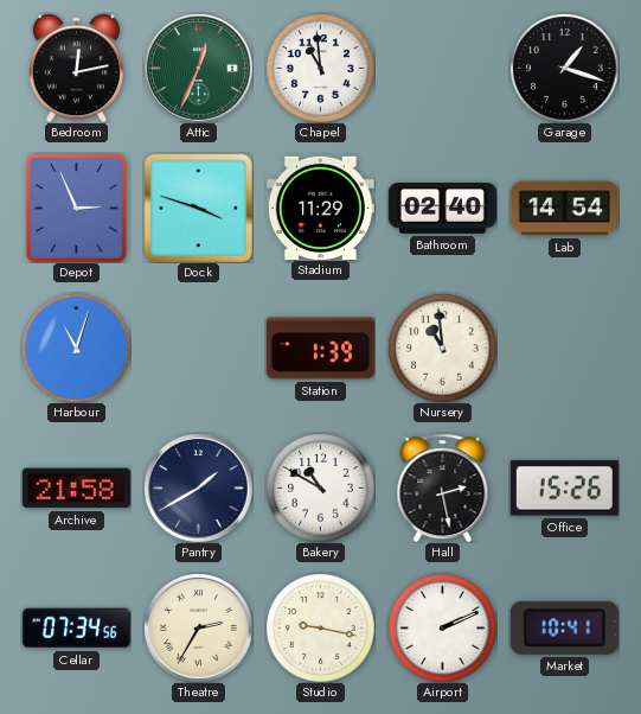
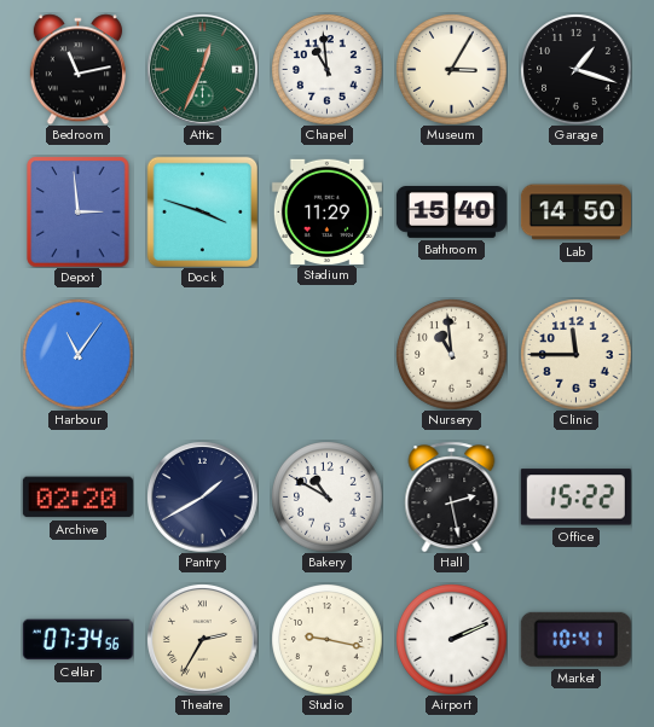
Bedroom: 12:13 -> 11:13 (77, 69)
Museum: none -> 3:05 (451, 69)
Depot: 2:56 -> 2:59 (79, 211)
Bathroom: 02:40 -> 15:40 (451, 213)
Lab: 14:54 -> 14:50 (575, 213)
Harbour: 11:03 -> 11:06 (77, 354)
Station: 1:39 -> none (320, 349)
Clinic: none -> 11:45 (575, 354)
Archive: 21:58 -> 02:20 (77, 498)
Office: 15:26 -> 15:22 (575, 498)
